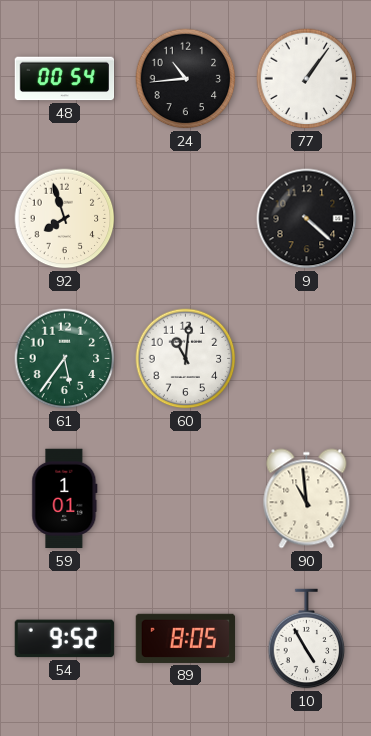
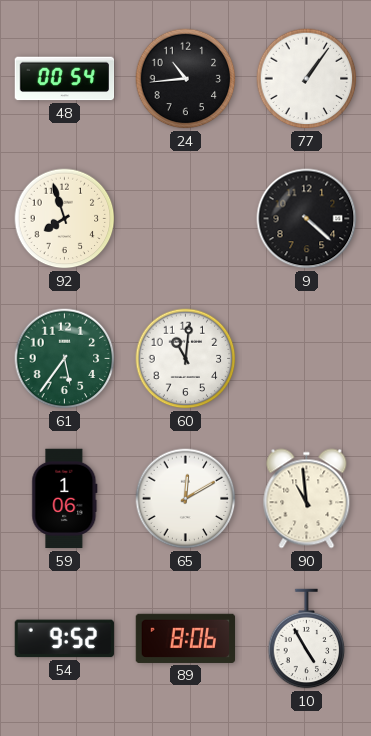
59: 1:01 -> 1:06 (65, 499)
65: none -> 12:10 (186, 499)
89: 8:05 -> 8:06 (186, 638)
